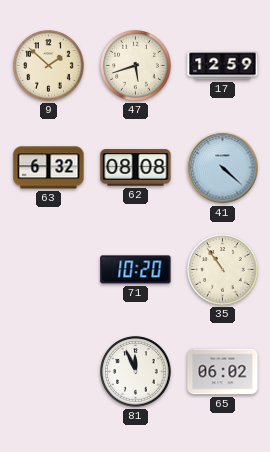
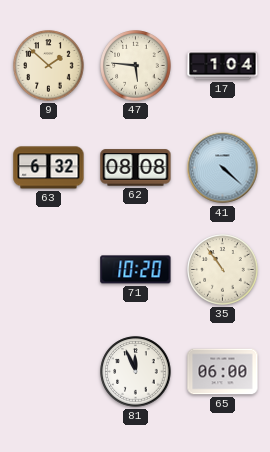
47: 5:42 -> 5:46 (136, 66)
17: 12:59 -> 1:04 (223, 66)
65: 06:02 -> 06:00 (223, 372)
